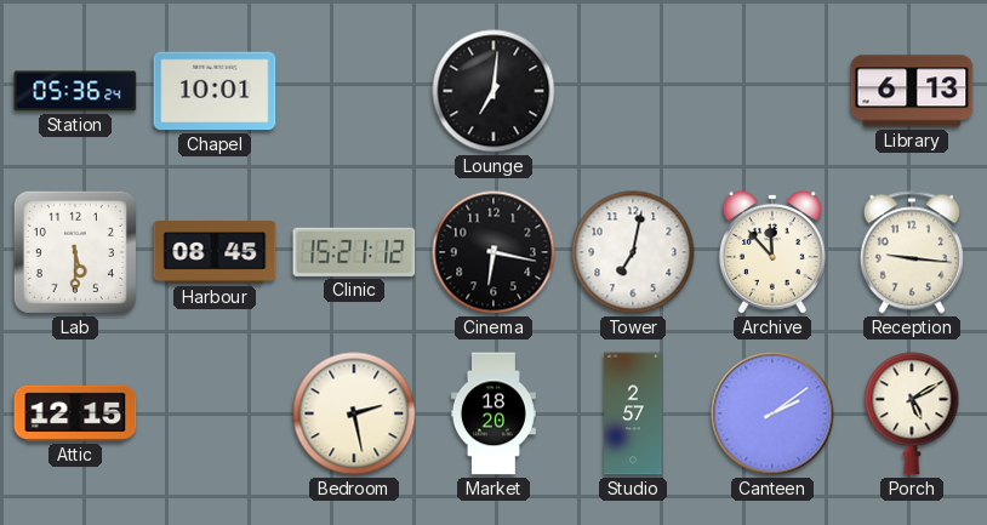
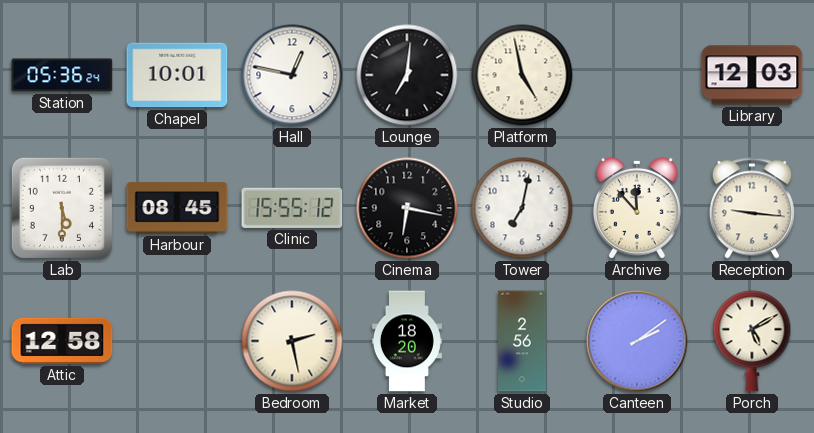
Hall: none -> 12:47 (292, 75)
Platform: none -> 4:58 (522, 75)
Library: 6:13 -> 12:03 (752, 75)
Clinic: 15:21 -> 15:55 (292, 208)
Attic: 12:15 -> 12:58 (62, 341)
Studio: 2:57 -> 2:56 (522, 341)
